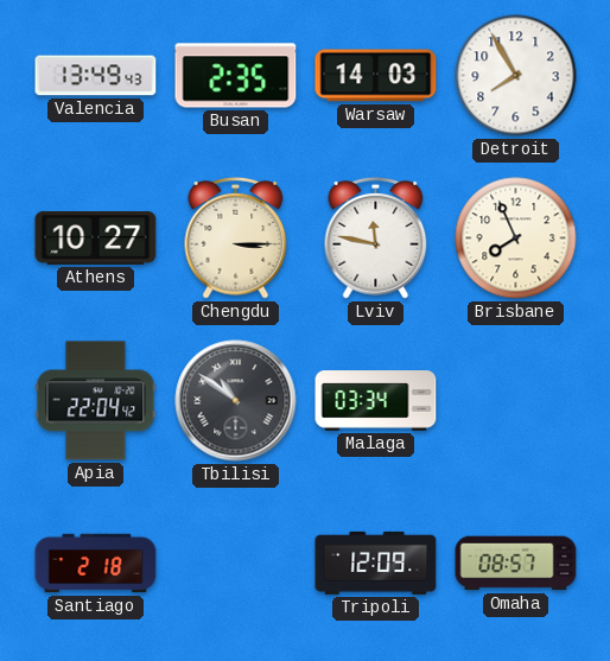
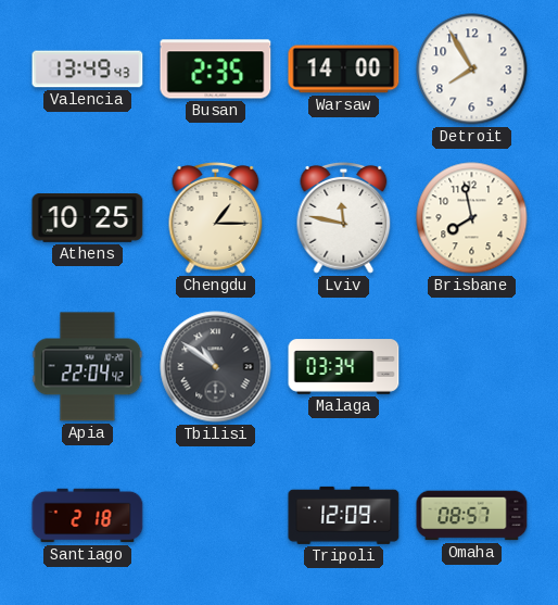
Warsaw: 14:03 -> 14:00 (344, 70)
Athens: 10:27 -> 10:25 (88, 218)
Chengdu: 3:15 -> 1:15 (216, 218)
Brisbane: 7:56 -> 7:58 (472, 218)
